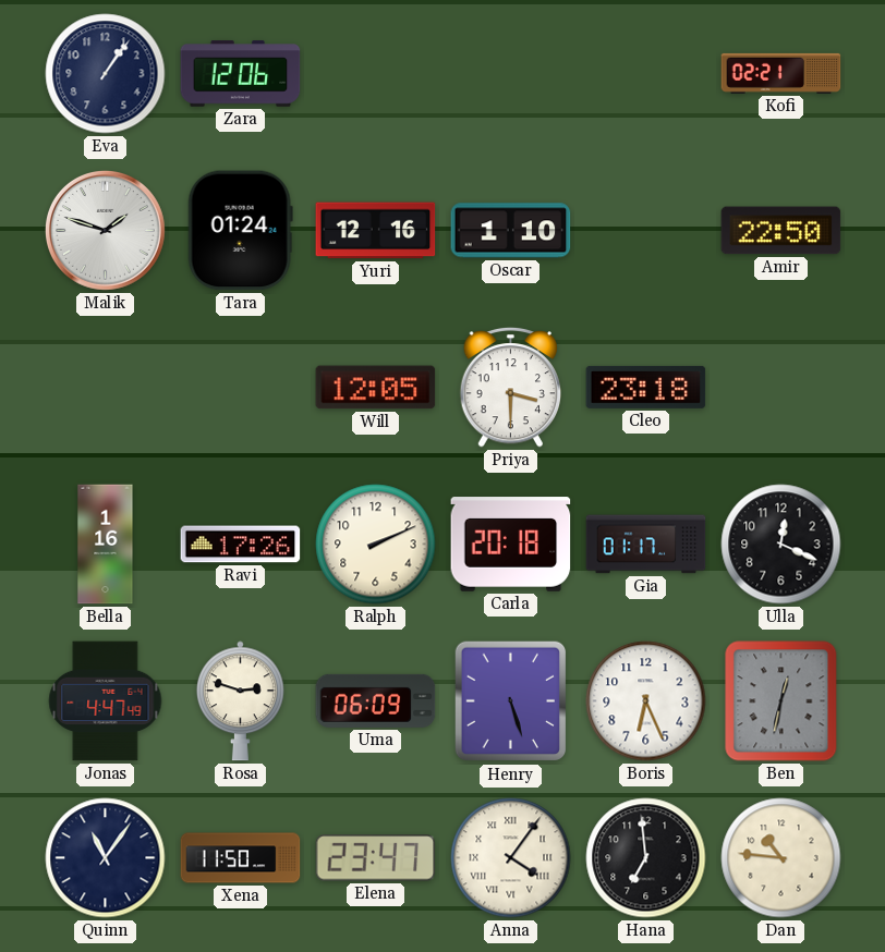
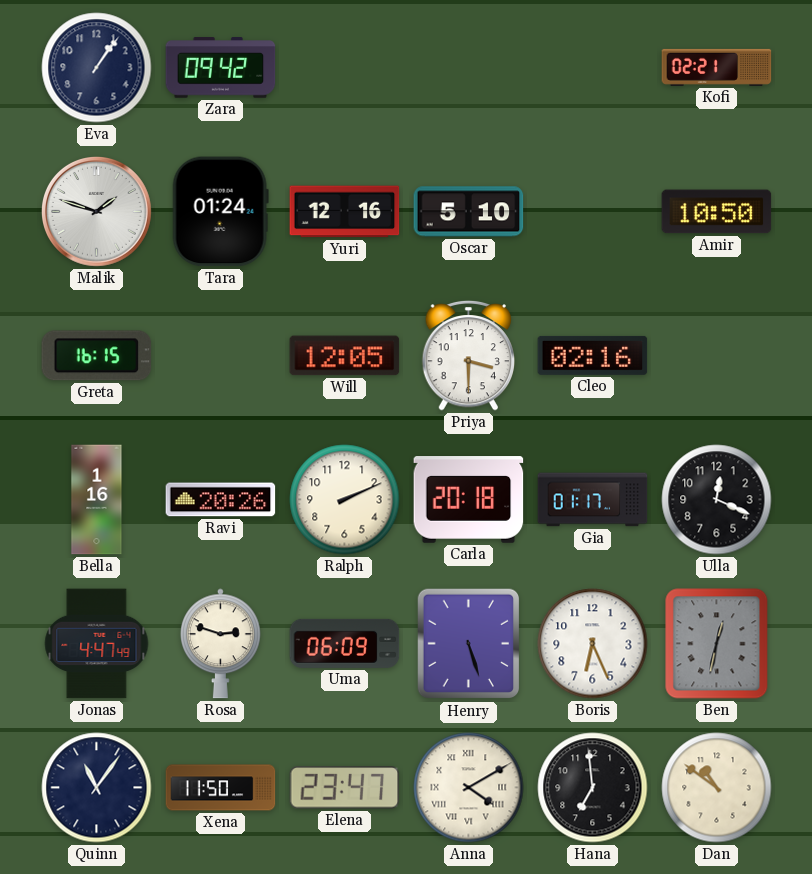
Zara: 12:06 -> 09:42 (221, 68)
Oscar: 1:10 -> 5:10 (469, 212)
Amir: 22:50 -> 10:50 (717, 212)
Greta: none -> 16:15 (97, 356)
Cleo: 23:18 -> 02:16 (593, 355)
Ravi: 17:26 -> 20:26 (221, 500)
Anna: 4:06 -> 4:10 (469, 788)
Dan: 10:46 -> 10:51 (717, 788)
